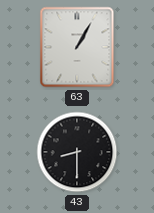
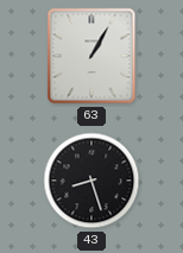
43: 8:30 -> 8:27 (91, 181)
